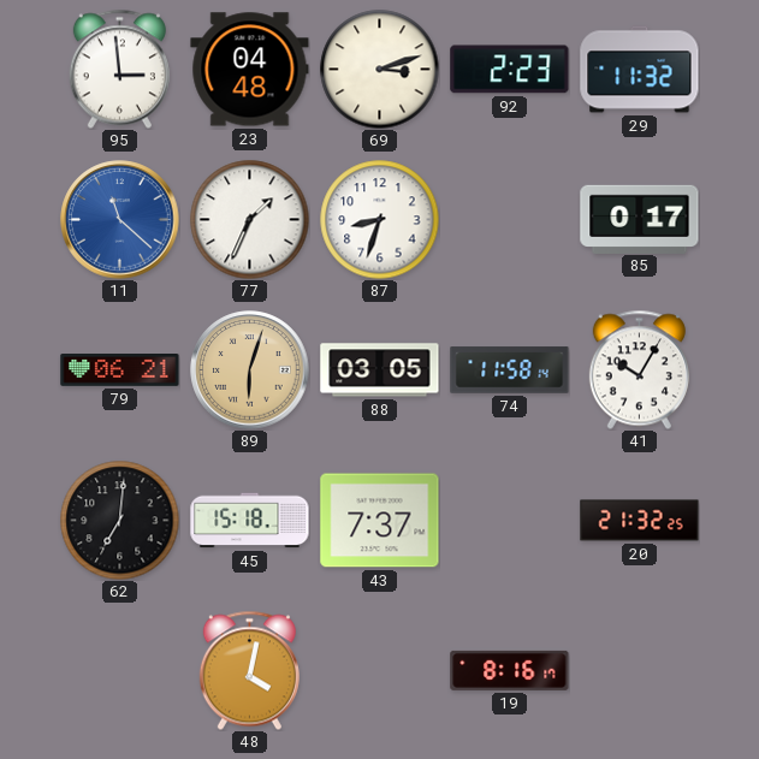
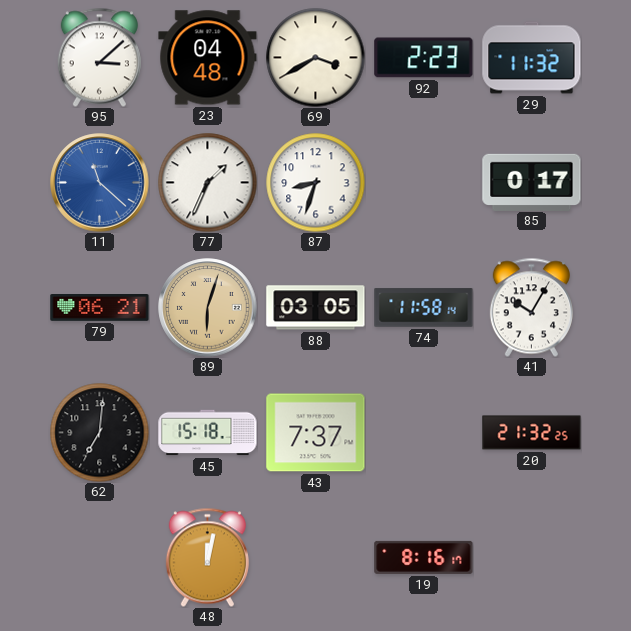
95: 2:59 -> 3:08 (99, 57)
69: 3:12 -> 3:40 (316, 58)
48: 4:02 -> 12:02 (207, 557)
